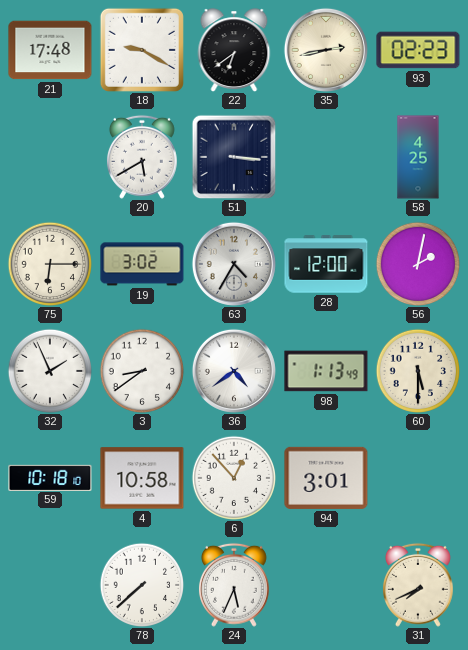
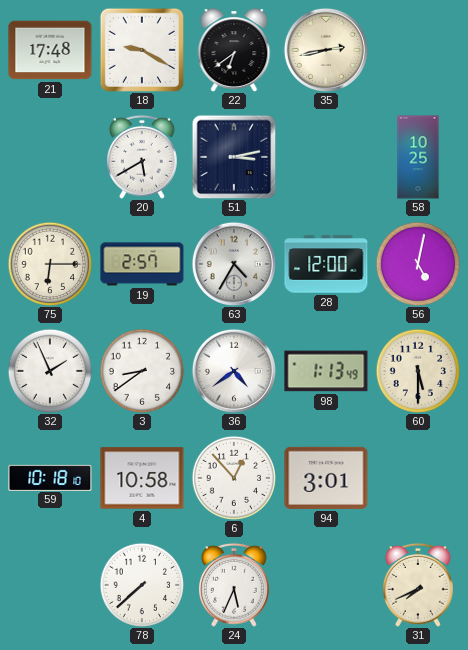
93: 02:23 -> none (418, 50)
51: 3:16 -> 3:13 (234, 157)
58: 4:25 -> 10:25 (418, 157)
19: 3:02 -> 2:57 (142, 264)
56: 2:02 -> 5:02 (418, 264)
